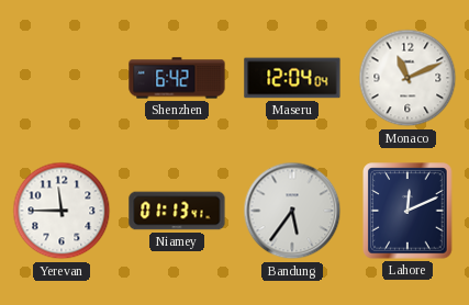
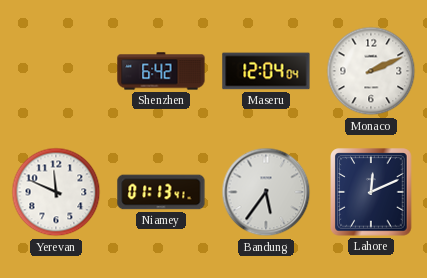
Monaco: 11:11 -> 2:11 (371, 71)
Yerevan: 11:45 -> 11:49 (56, 192)
